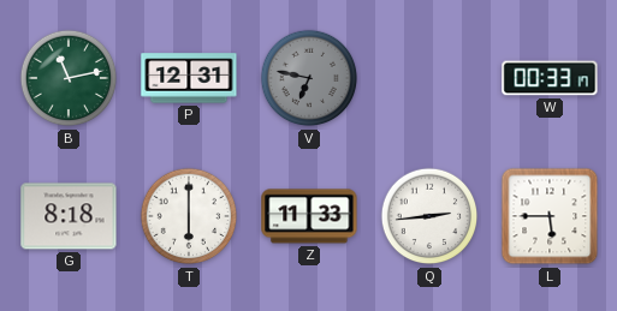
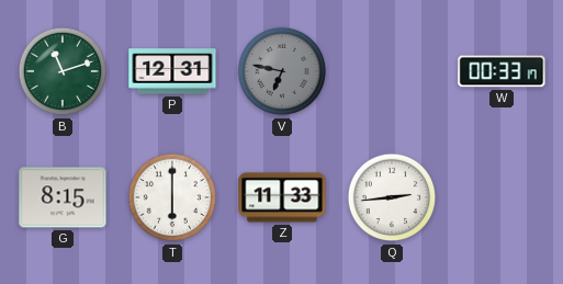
B: 11:13 -> 11:12 (63, 71)
G: 8:18 -> 8:15 (63, 197)
L: 5:45 -> none (550, 216)
